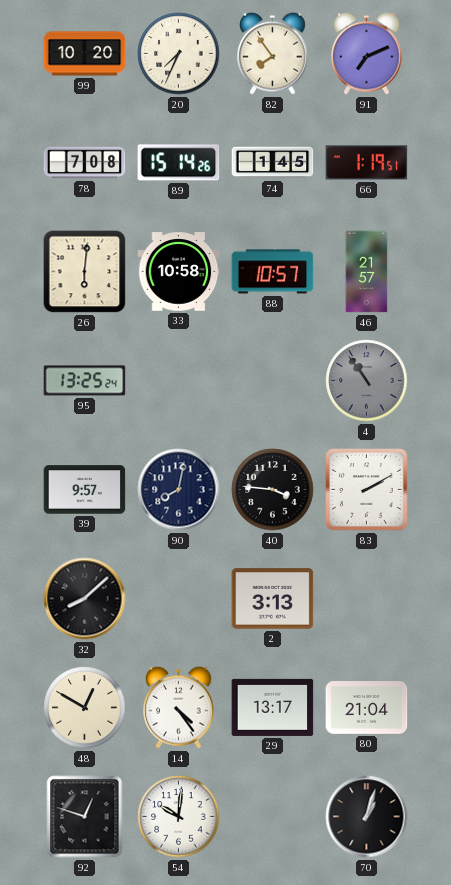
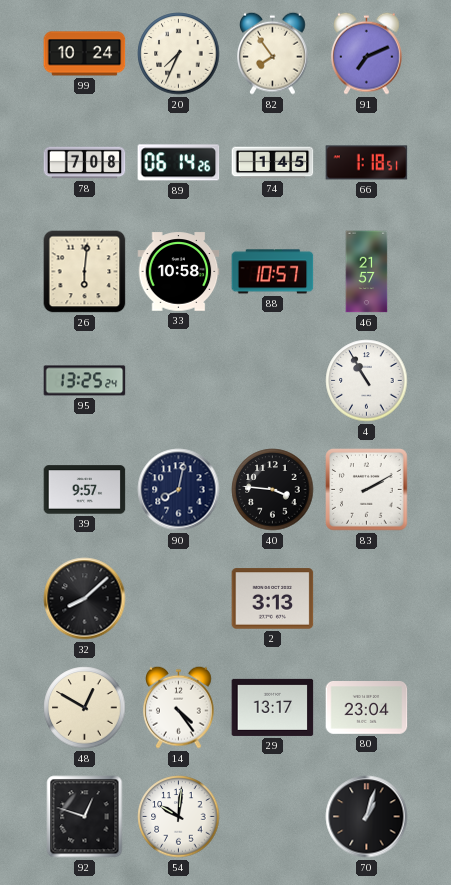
99: 10:20 -> 10:24 (85, 54)
89: 15:14 -> 06:14 (179, 163)
66: 1:19 -> 1:18 (367, 163)
4: 10:54 -> 10:55 (367, 381)
4 dial: grey -> white (367, 381)
80: 21:04 -> 23:04 (367, 708)
